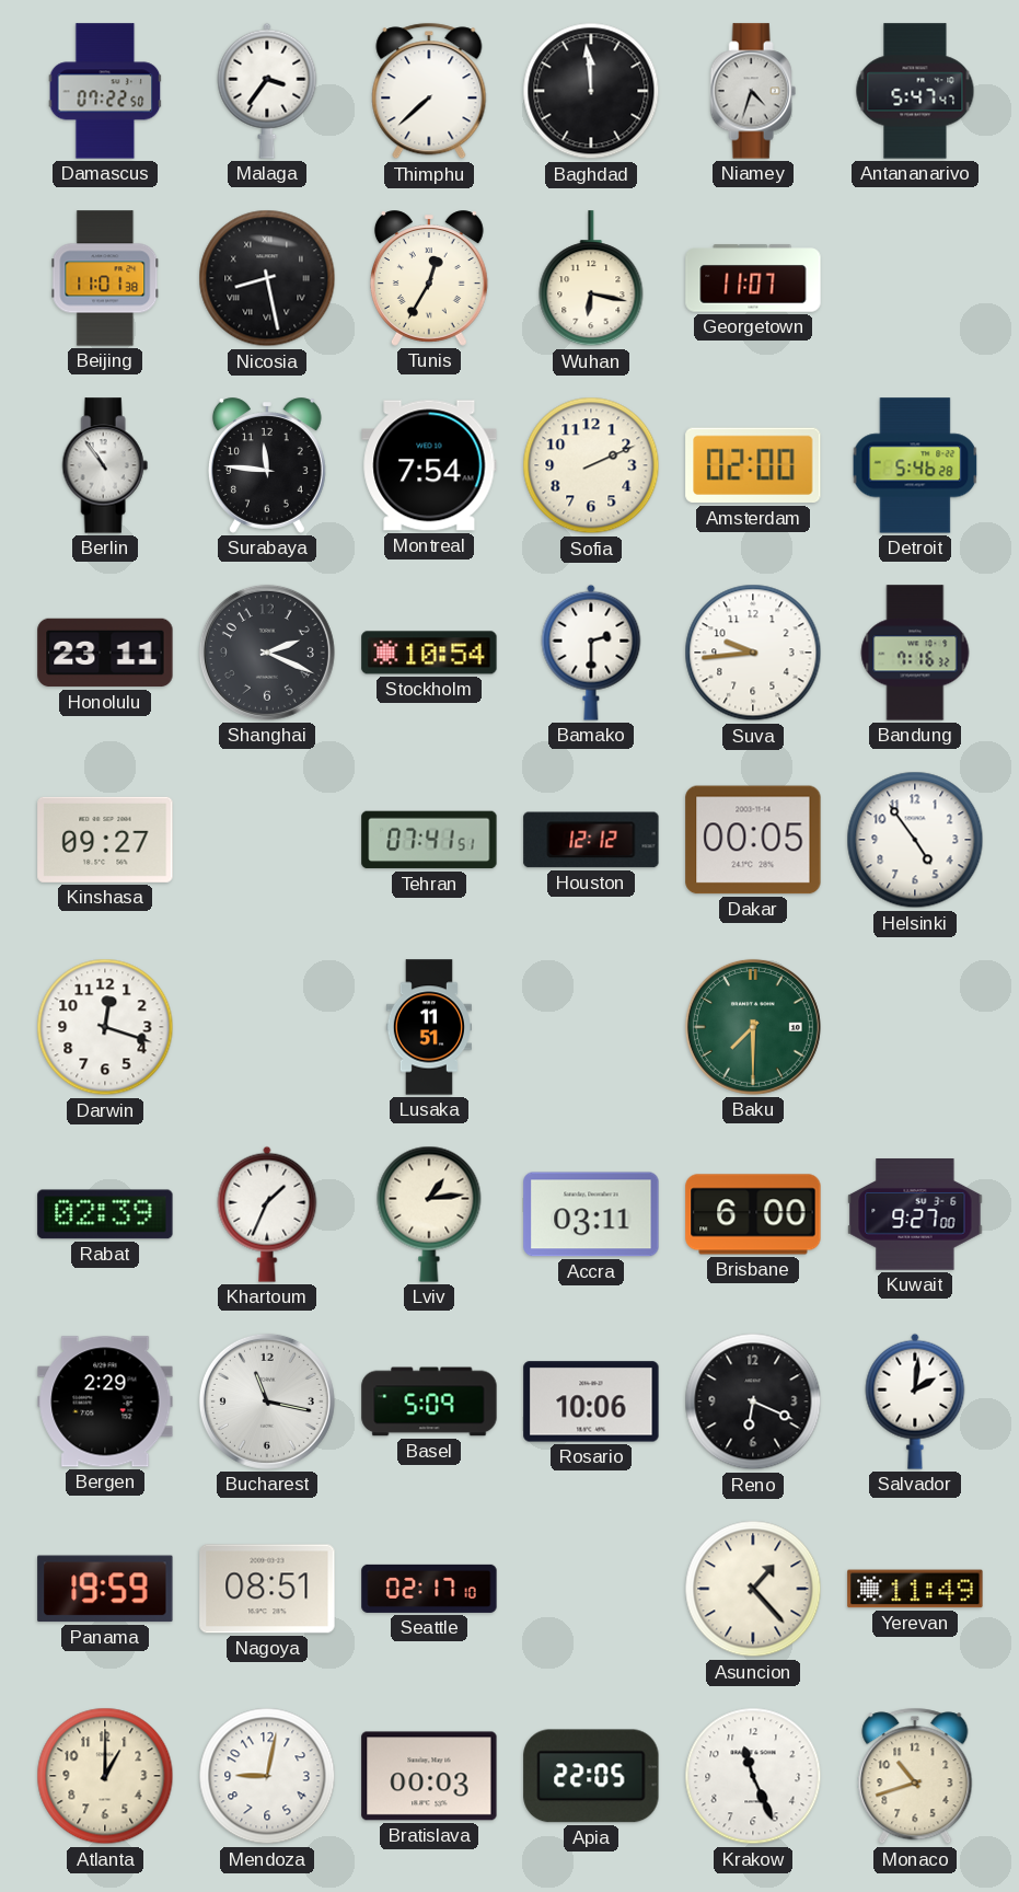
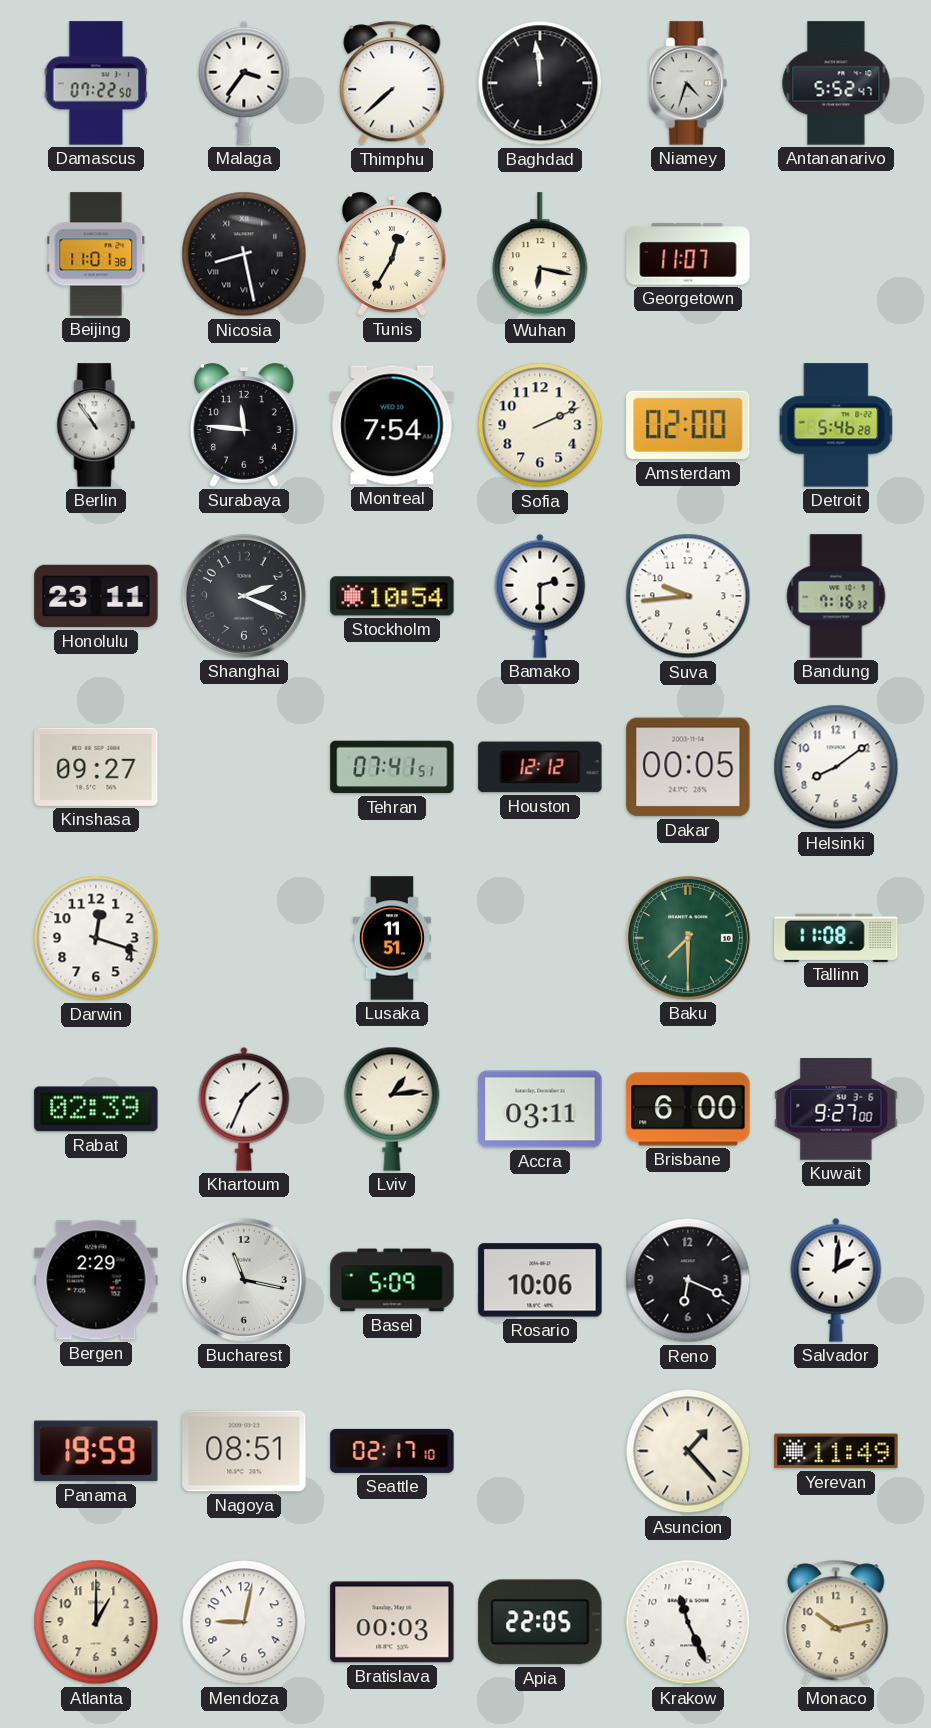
Antananarivo: 5:47 -> 5:52 (836, 83)
Helsinki: 4:54 -> 8:09 (836, 767)
Tallinn: none -> 11:08 (836, 937)
Monaco: 10:42 -> 10:13 (836, 1622)
